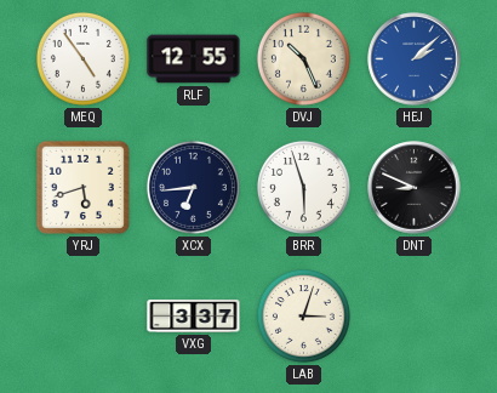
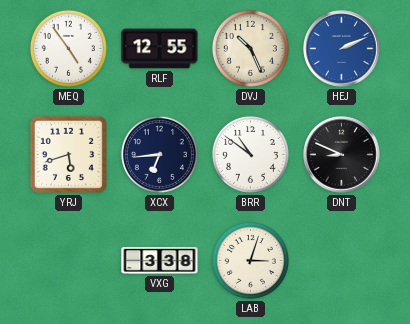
HEJ: 2:08 -> 2:11 (342, 49)
BRR: 5:57 -> 10:51 (250, 154)
VXG: 3:37 -> 3:38 (160, 260)
